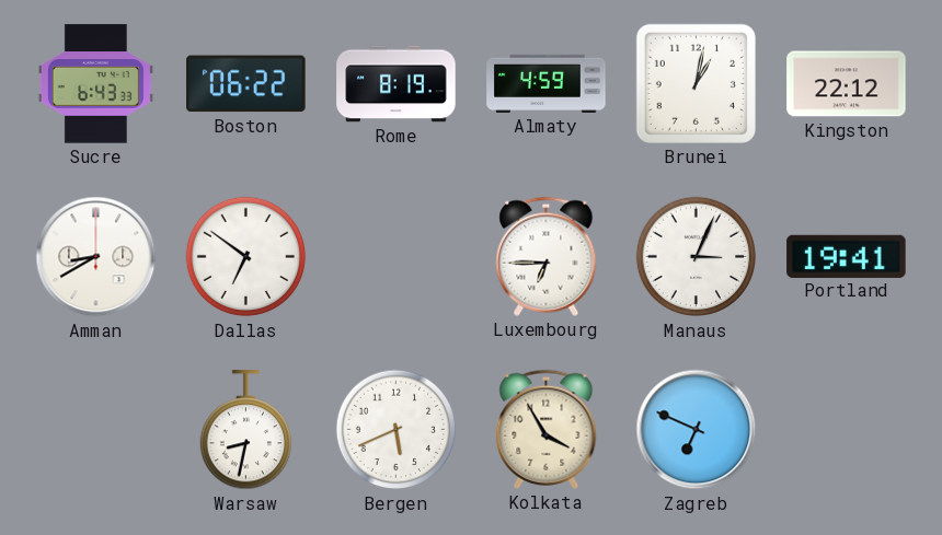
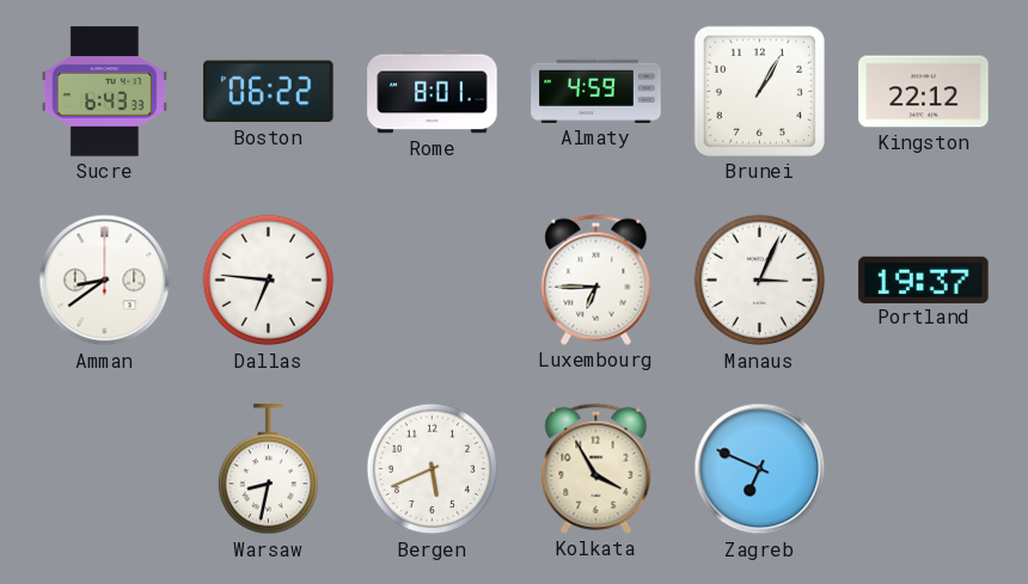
Rome: 8:19 -> 8:01 (433, 92)
Brunei: 1:02 -> 1:05 (759, 91)
Amman: 8:40 -> 8:39 (105, 281)
Dallas: 6:51 -> 6:46 (269, 281)
Portland: 19:41 -> 19:37 (924, 279)
